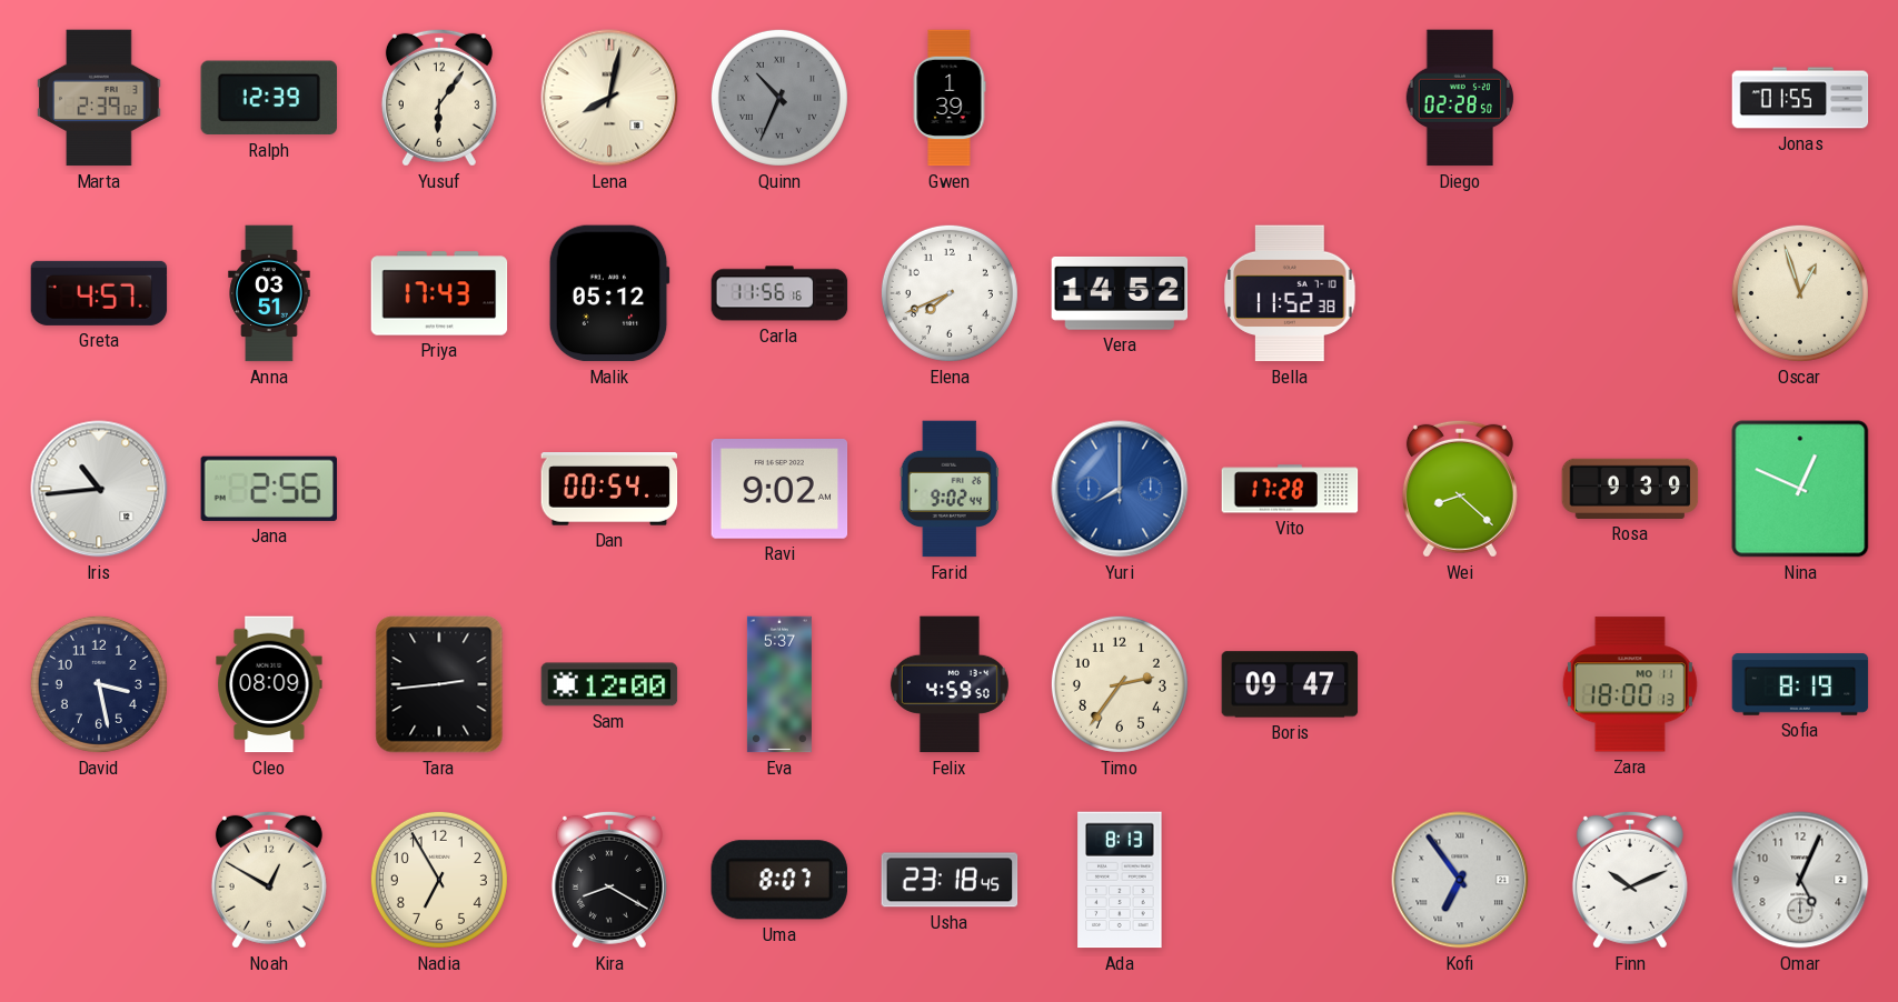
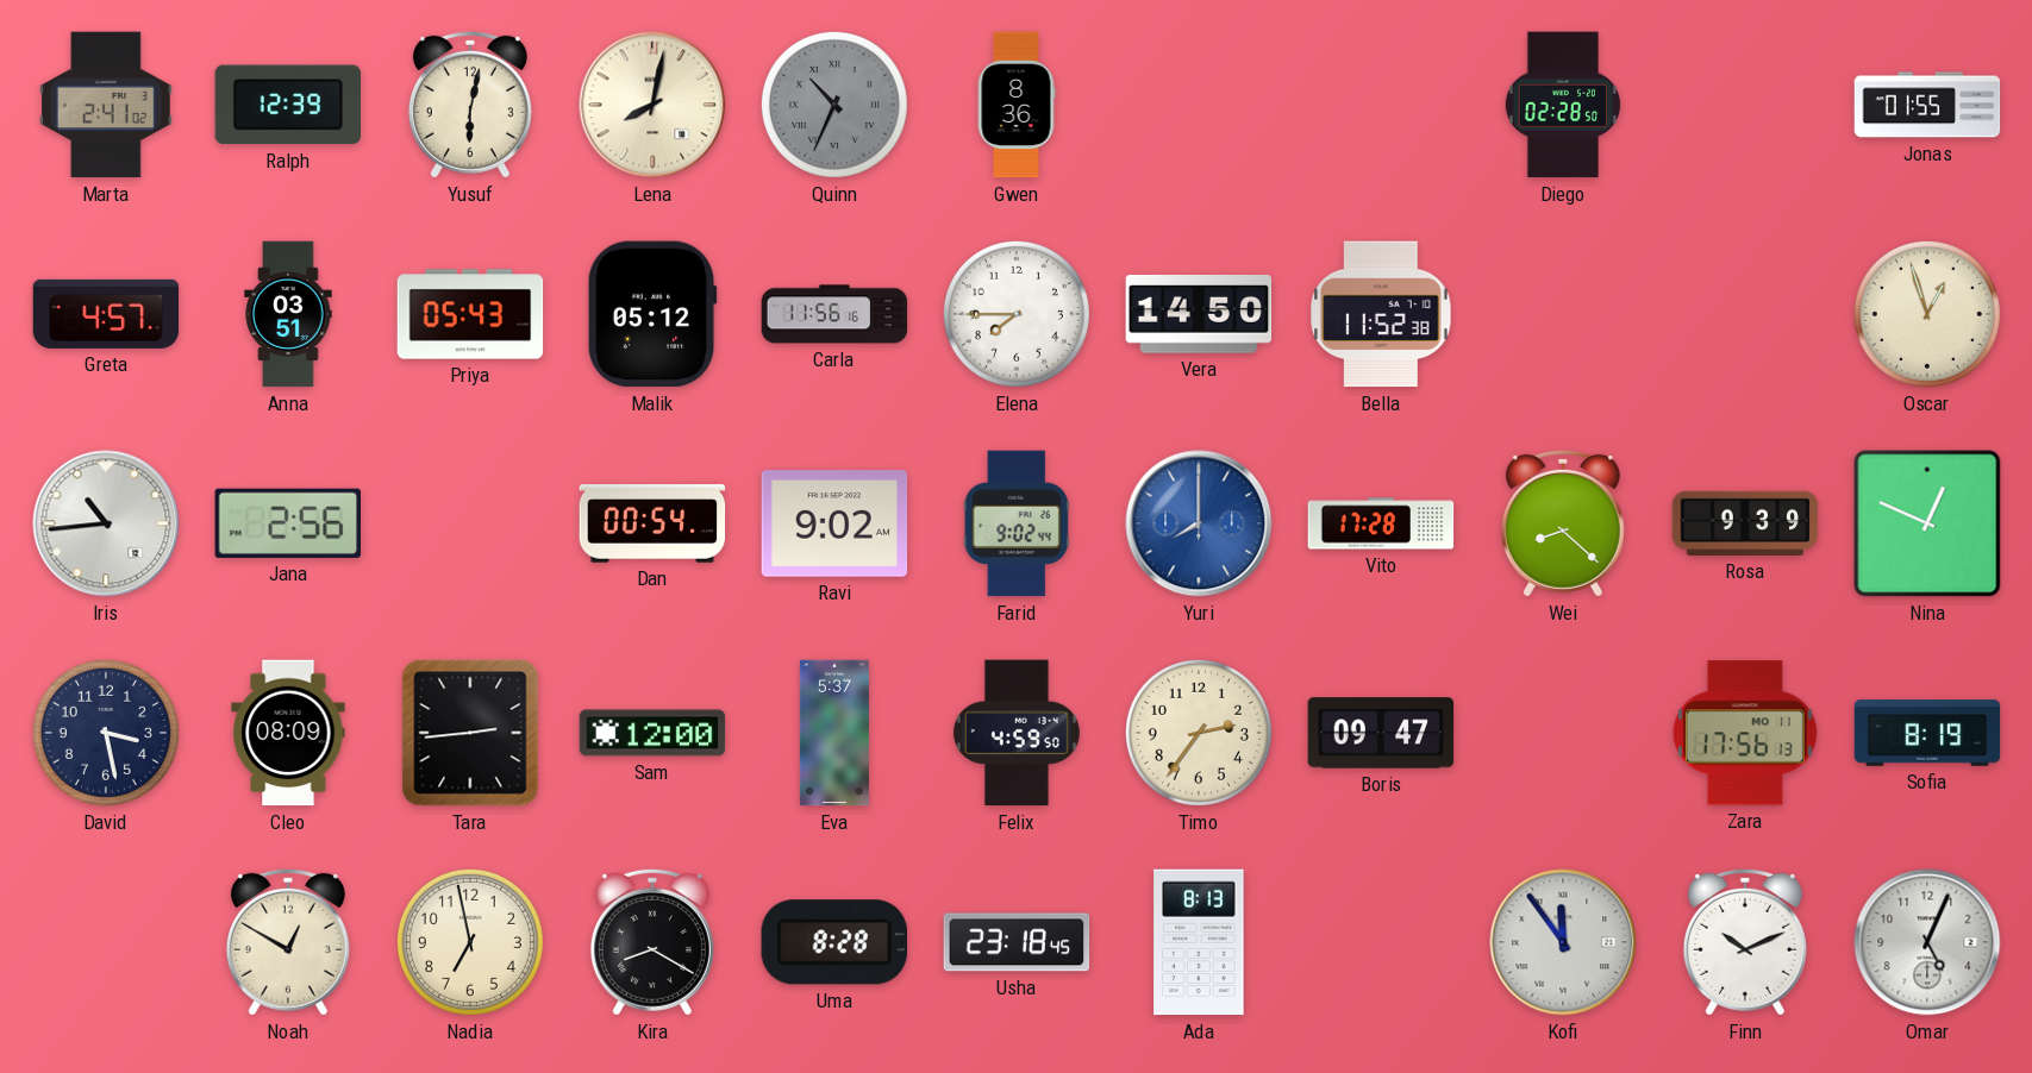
Marta: 2:39 -> 2:41 (106, 105)
Yusuf: 6:06 -> 6:02 (470, 105)
Gwen: 1:39 -> 8:36 (1017, 105)
Priya: 17:43 -> 05:43 (470, 314)
Elena: 7:41 -> 7:45 (1017, 314)
Vera: 14:52 -> 14:50 (1199, 314)
Zara: 18:00 -> 17:56 (1745, 733)
Nadia: 6:55 -> 6:58 (470, 942)
Uma: 8:07 -> 8:28 (834, 942)
Kofi: 6:54 -> 11:54 (1563, 942)
